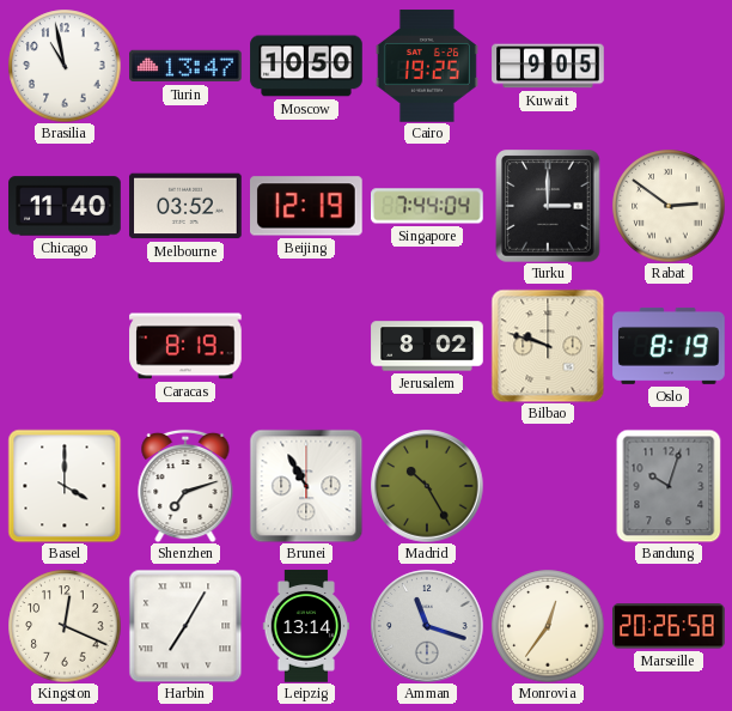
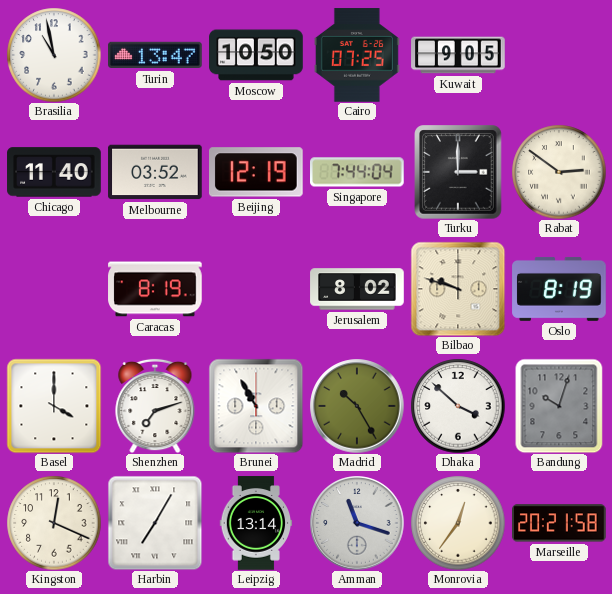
Cairo: 19:25 -> 07:25 (357, 55)
Dhaka: none -> 3:52 (458, 406)
Marseille: 20:26 -> 20:21 (559, 523)
